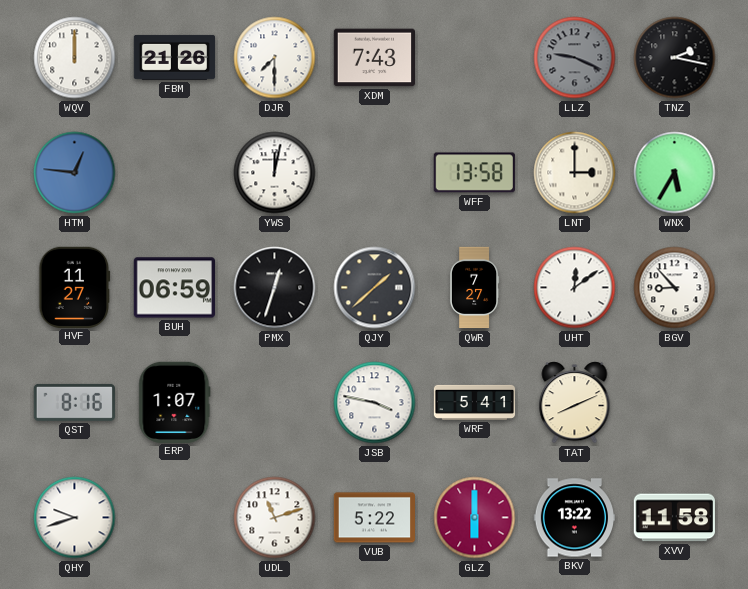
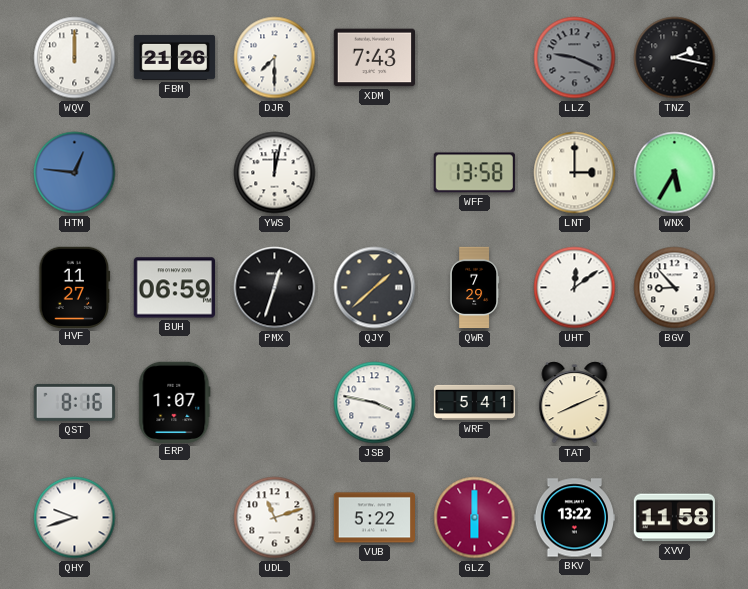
QWR: 7:27 -> 7:29 (474, 288)
